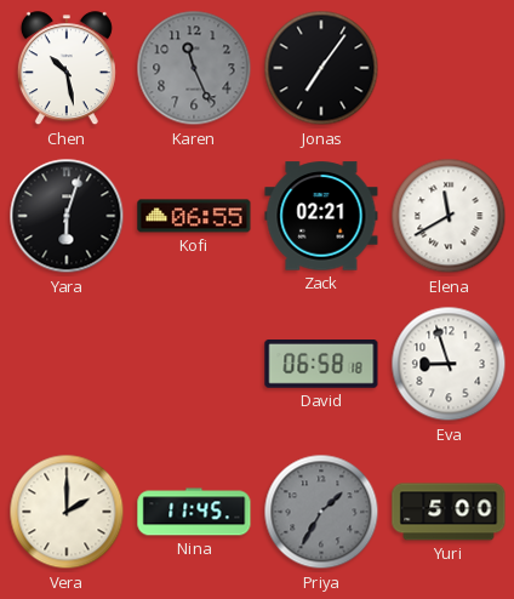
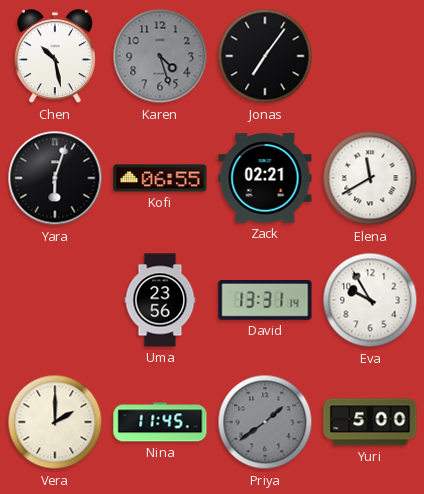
Karen: 11:26 -> 4:27 (160, 56)
Uma: none -> 23:56 (160, 300)
David: 06:58 -> 13:31 (265, 301)
Eva: 8:57 -> 9:55 (370, 300)
Priya: 1:35 -> 1:39 (265, 422)
